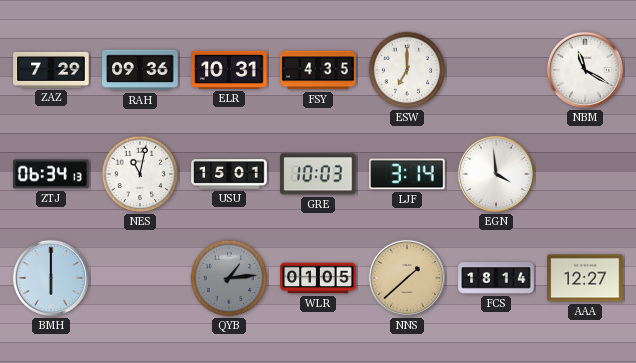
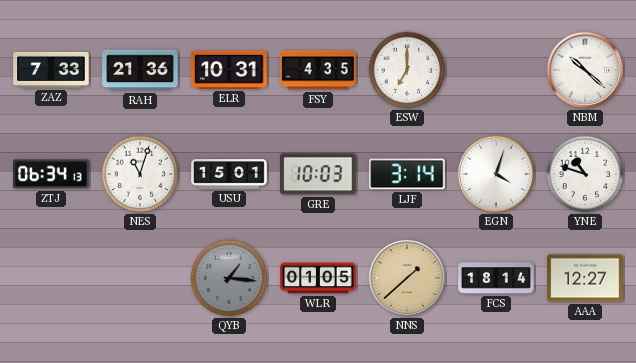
ZAZ: 7:29 -> 7:33 (51, 70)
RAH: 09:36 -> 21:36 (140, 70)
NBM: 11:20 -> 10:22 (585, 70)
NES: 11:02 -> 11:03 (140, 174)
EGN: 3:59 -> 4:03 (496, 174)
YNE: none -> 10:48 (585, 174)
BMH: 6:00 -> none (51, 278)
QYB: 1:14 -> 1:16 (229, 278)
